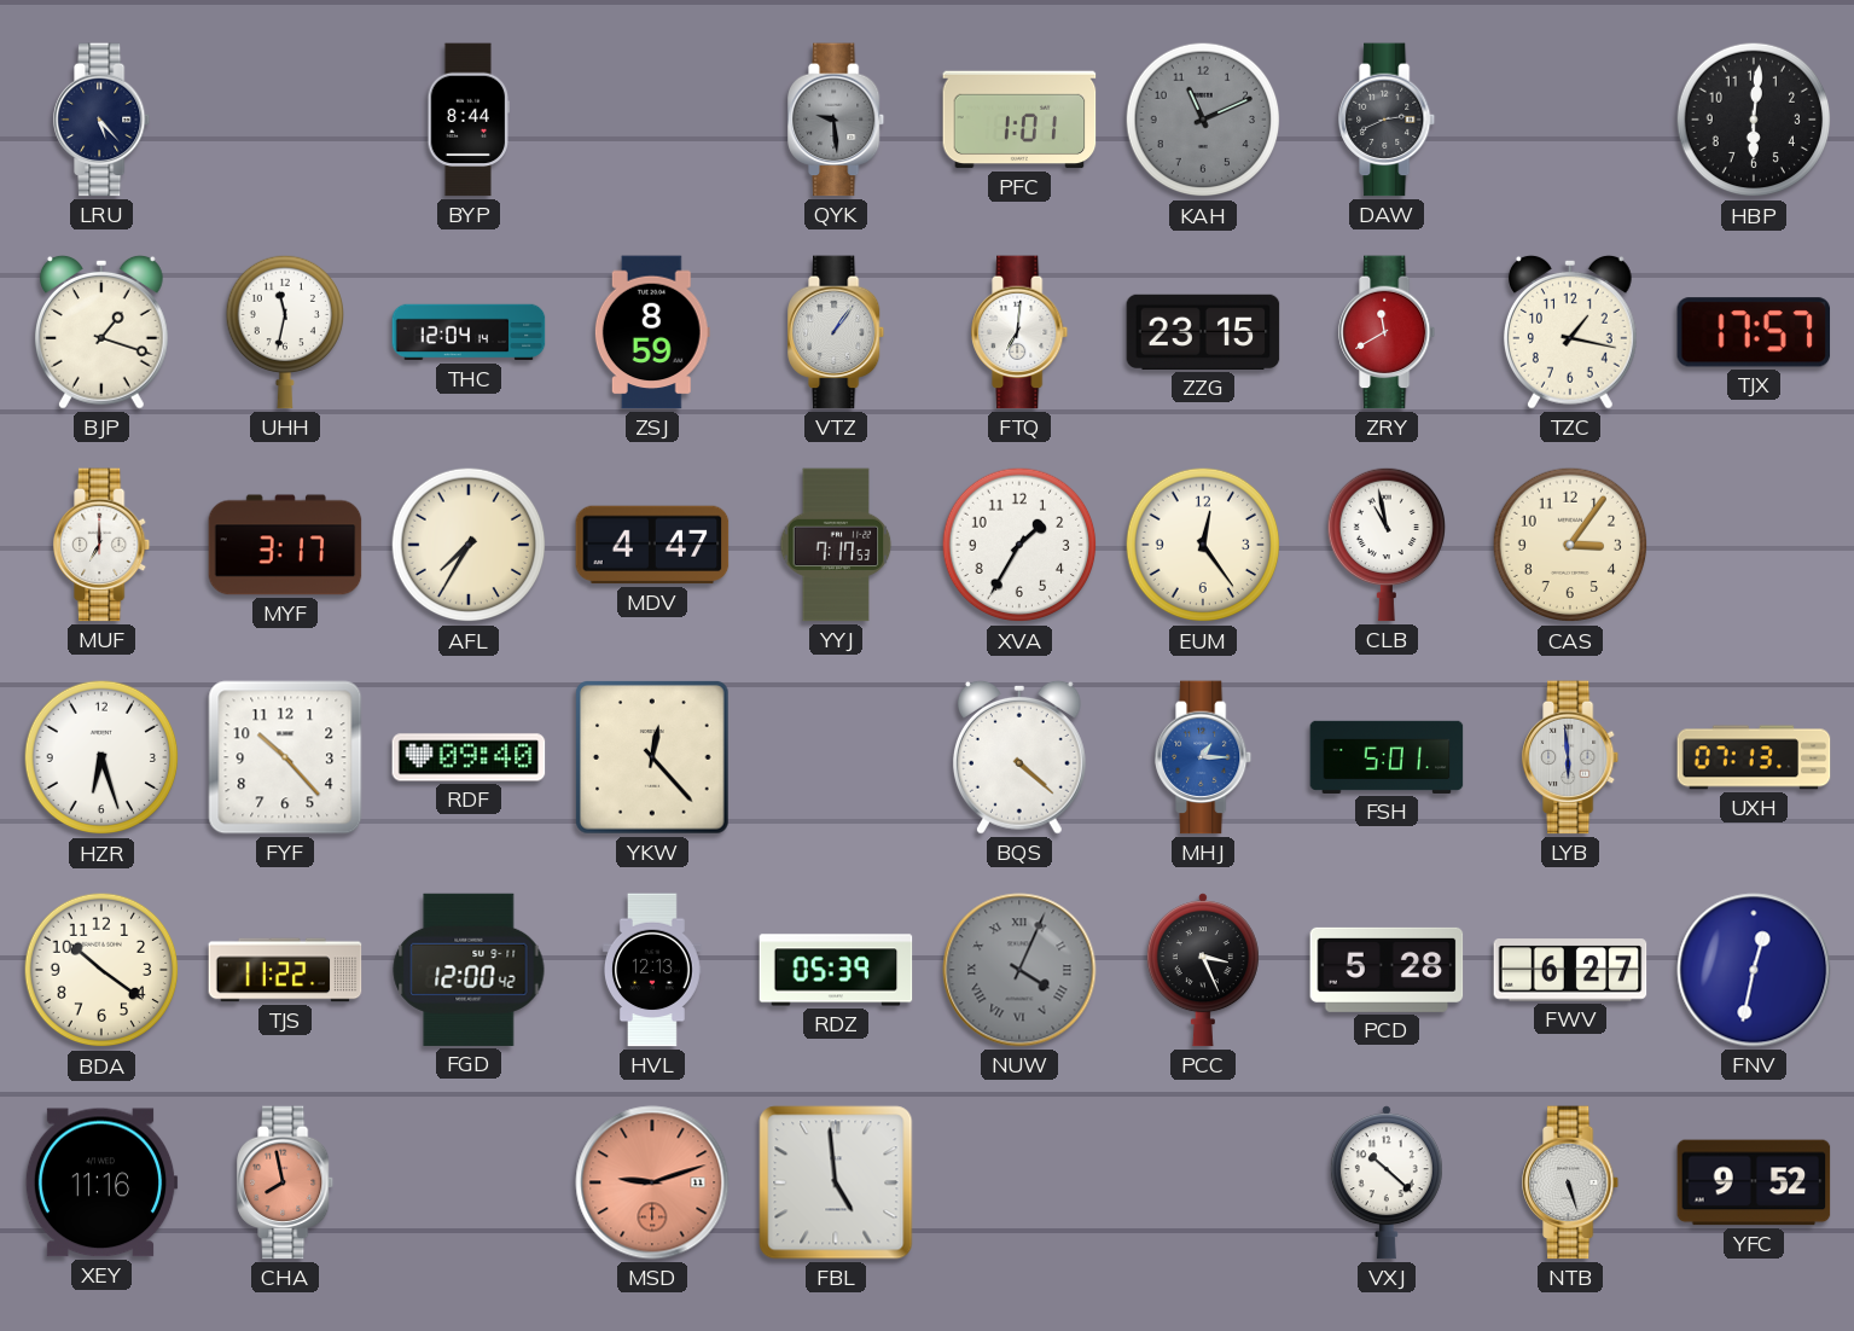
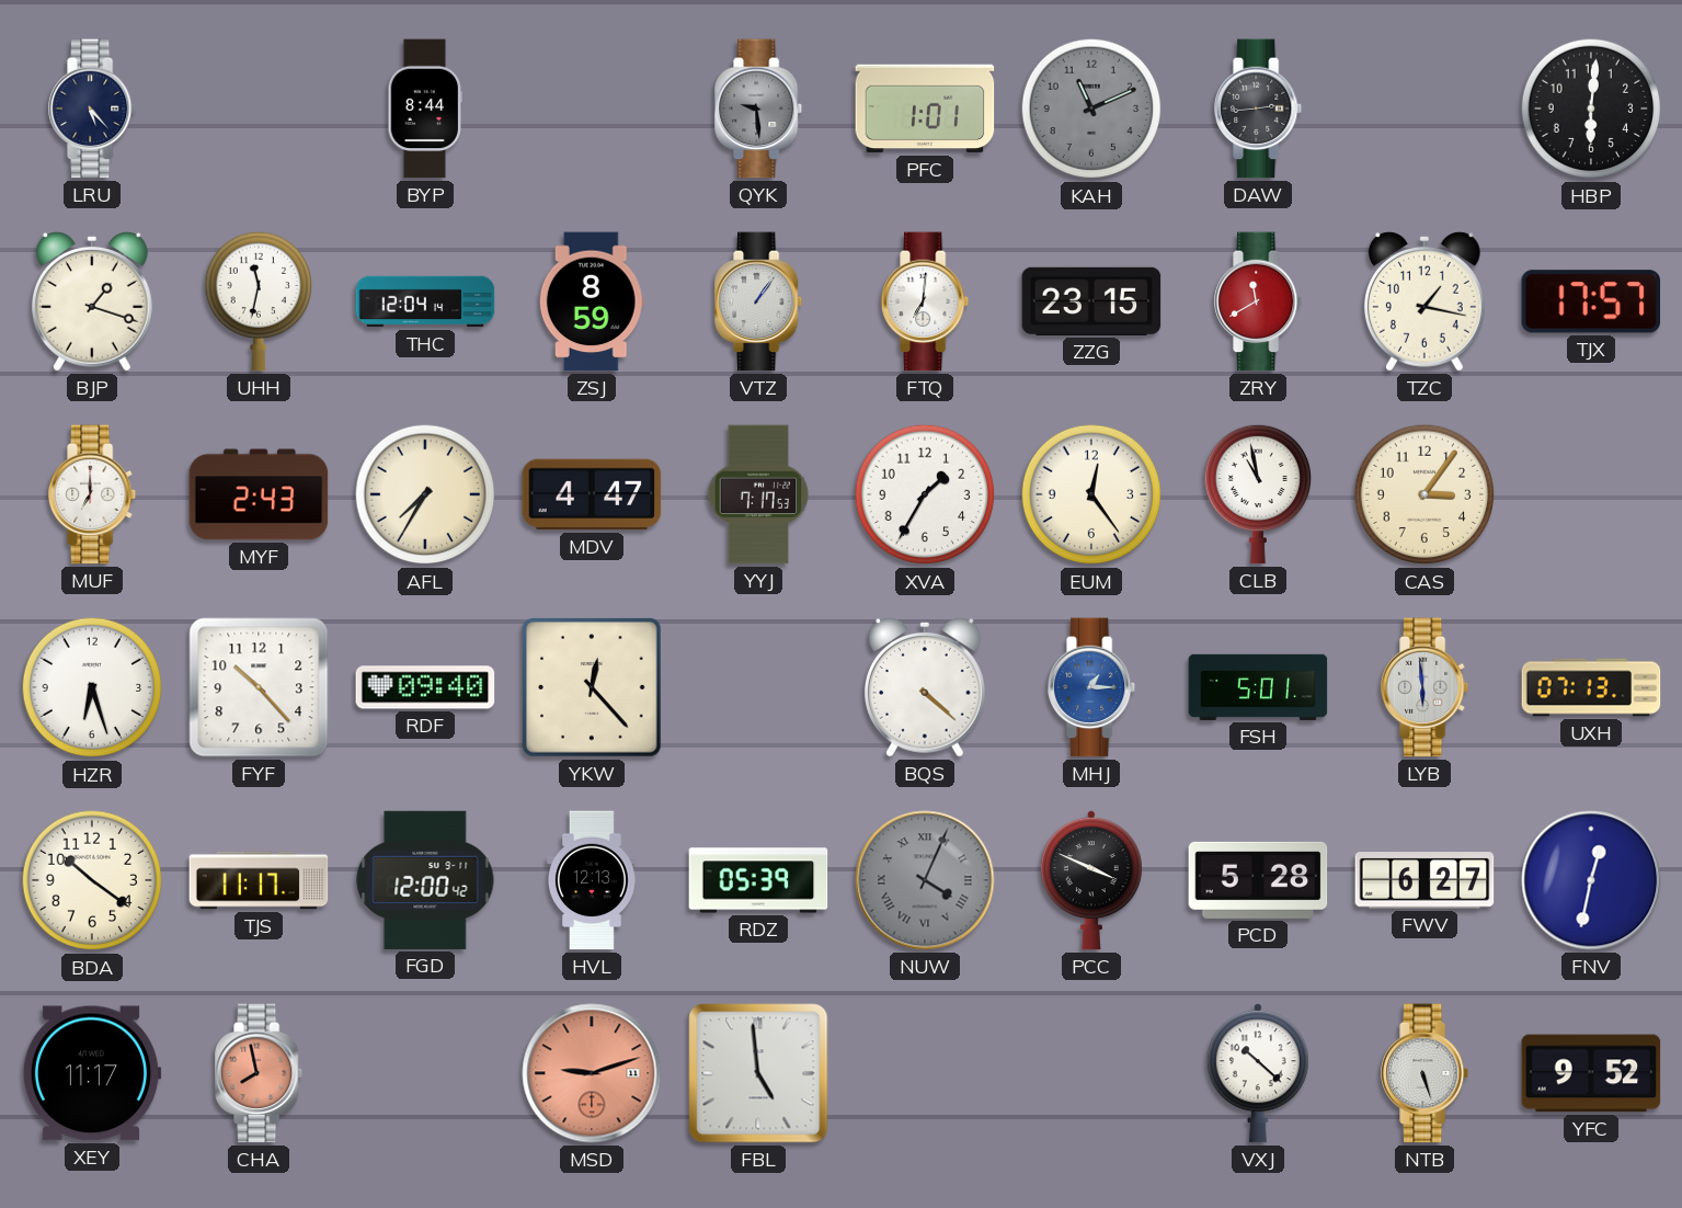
DAW: 2:41 -> 2:44 (1259, 109)
MYF: 3:17 -> 2:43 (259, 494)
TJS: 11:22 -> 11:17 (259, 880)
PCC: 3:26 -> 3:49 (1091, 880)
XEY: 11:16 -> 11:17 (92, 1073)
